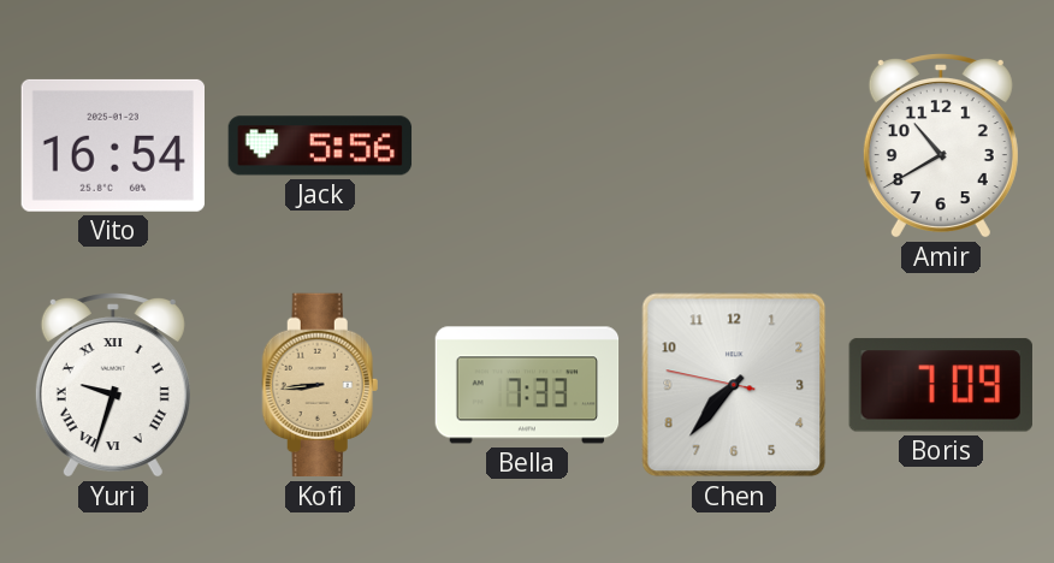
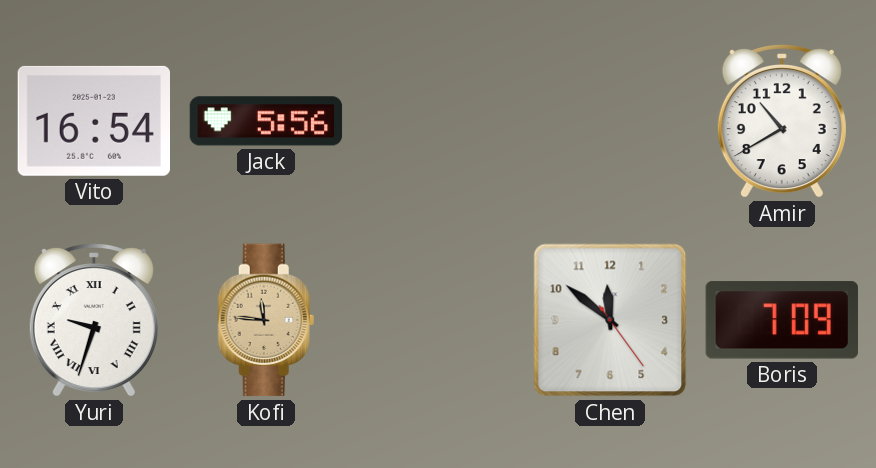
Kofi: 8:44 -> 11:46 (266, 320)
Bella: 7:33 -> none (527, 385)
Chen: 7:36 -> 11:51 (610, 320)
